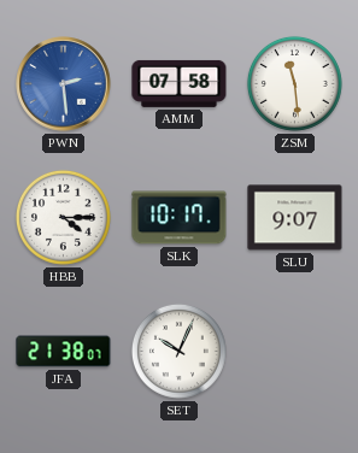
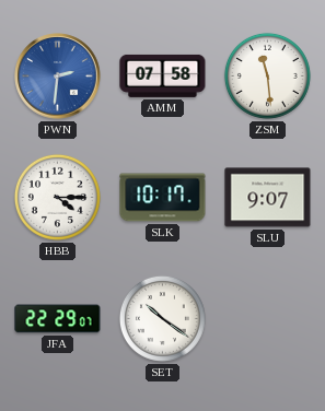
PWN: 2:29 -> 2:31 (58, 77)
JFA: 21:38 -> 22:29 (58, 319)
SET: 10:04 -> 10:21 (162, 318)
